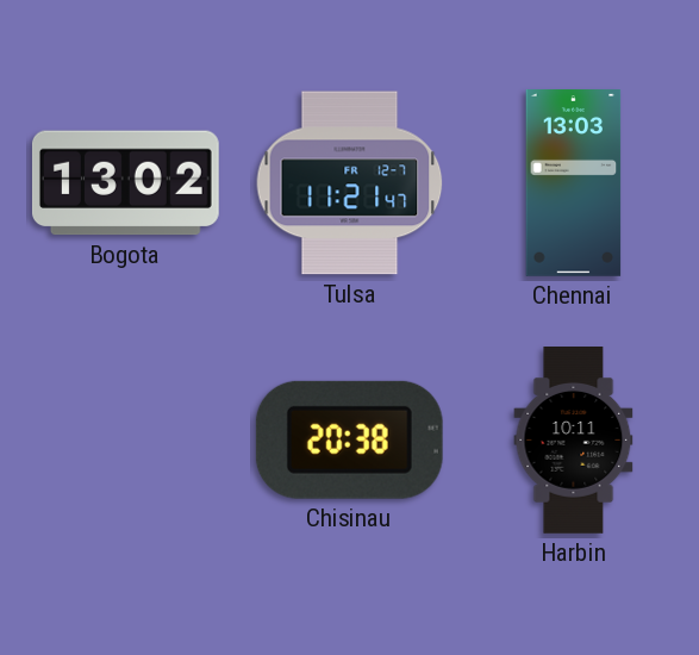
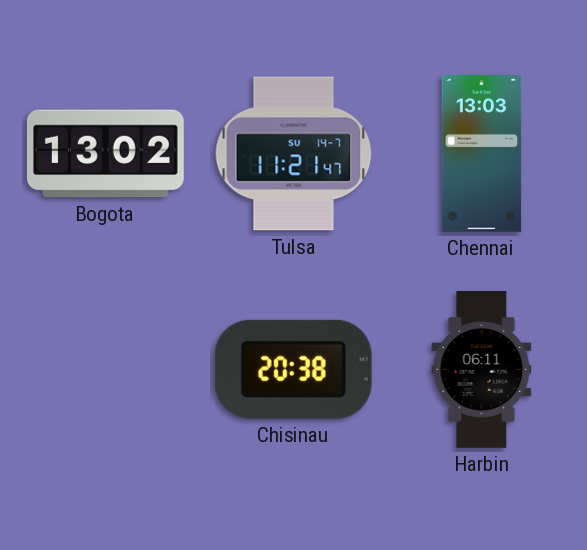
Tulsa date: FR 12-7 -> SU 14-7 (294, 154)
Harbin: 10:11 -> 06:11 (482, 370)
